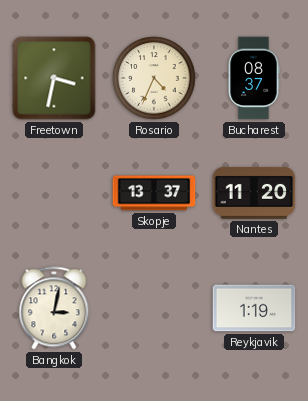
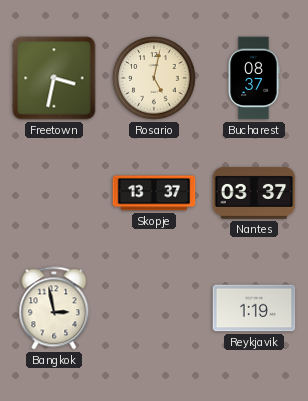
Rosario: 4:34 -> 5:02 (154, 78)
Nantes: 11:20 -> 03:37 (254, 193)
Bangkok: 3:02 -> 2:58 (54, 308)
